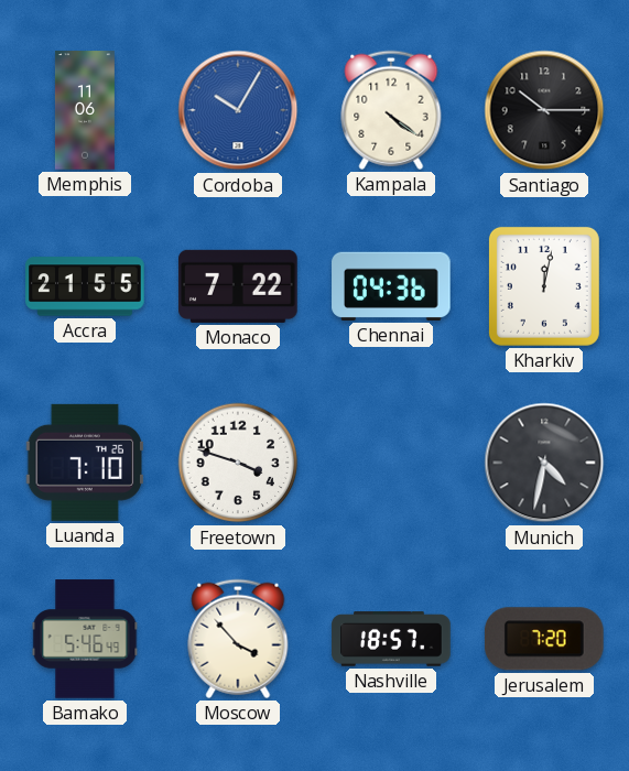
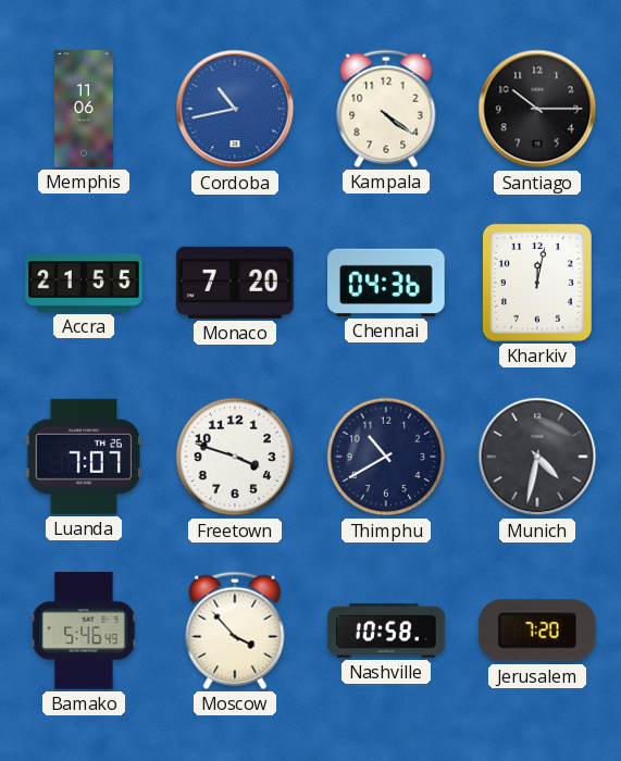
Cordoba: 10:05 -> 10:43 (235, 109)
Monaco: 7:22 -> 7:20 (235, 283)
Luanda: 7:10 -> 7:07 (83, 457)
Thimphu: none -> 10:40 (386, 457)
Nashville: 18:57 -> 10:58 (386, 631)
